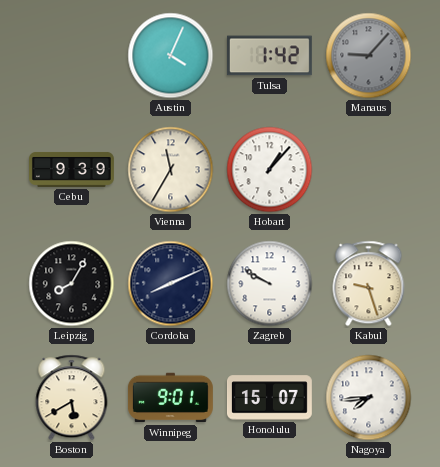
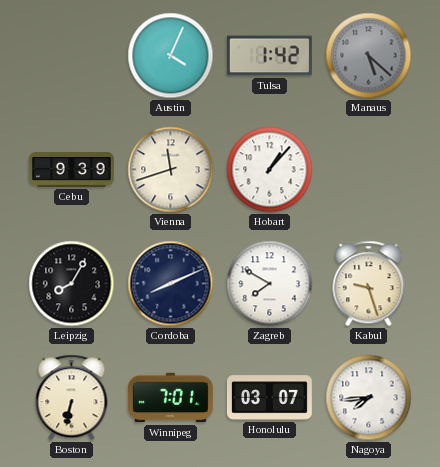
Manaus: 9:07 -> 5:22 (369, 56)
Vienna: 11:35 -> 11:42 (171, 170)
Zagreb: 9:50 -> 7:50 (270, 284)
Boston: 5:40 -> 6:32 (72, 398)
Winnipeg: 9:01 -> 7:01 (170, 398)
Honolulu: 15:07 -> 03:07 (269, 398)
